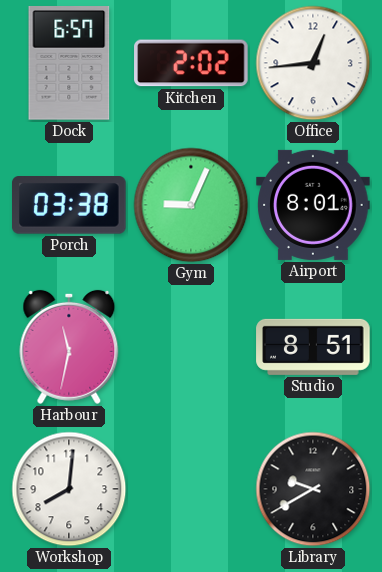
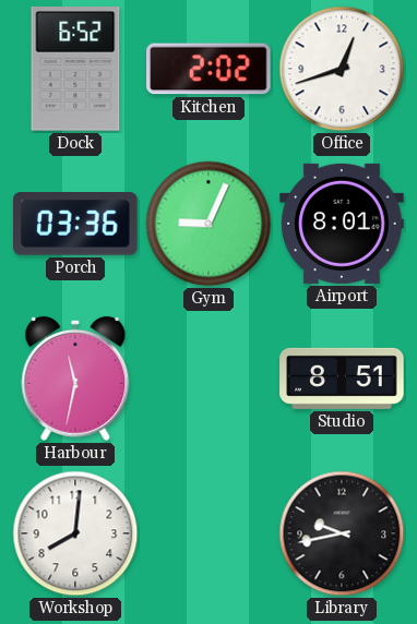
Dock: 6:57 -> 6:52 (75, 69)
Office: 12:44 -> 12:42 (342, 69)
Porch: 03:38 -> 03:36 (76, 224)
Library: 9:40 -> 9:43 (342, 533)
